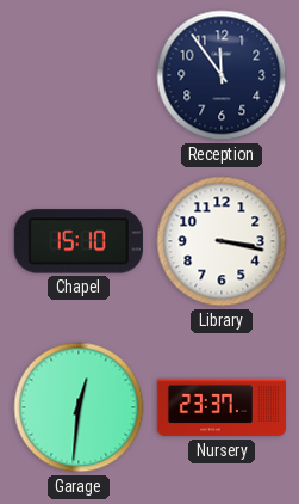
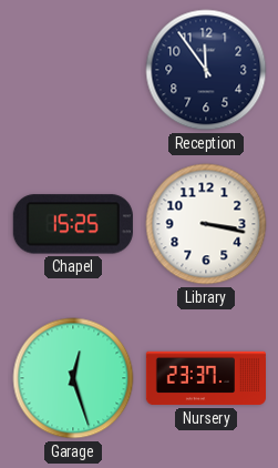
Chapel: 15:10 -> 15:25 (73, 224)
Garage: 12:31 -> 12:27 (73, 378)
